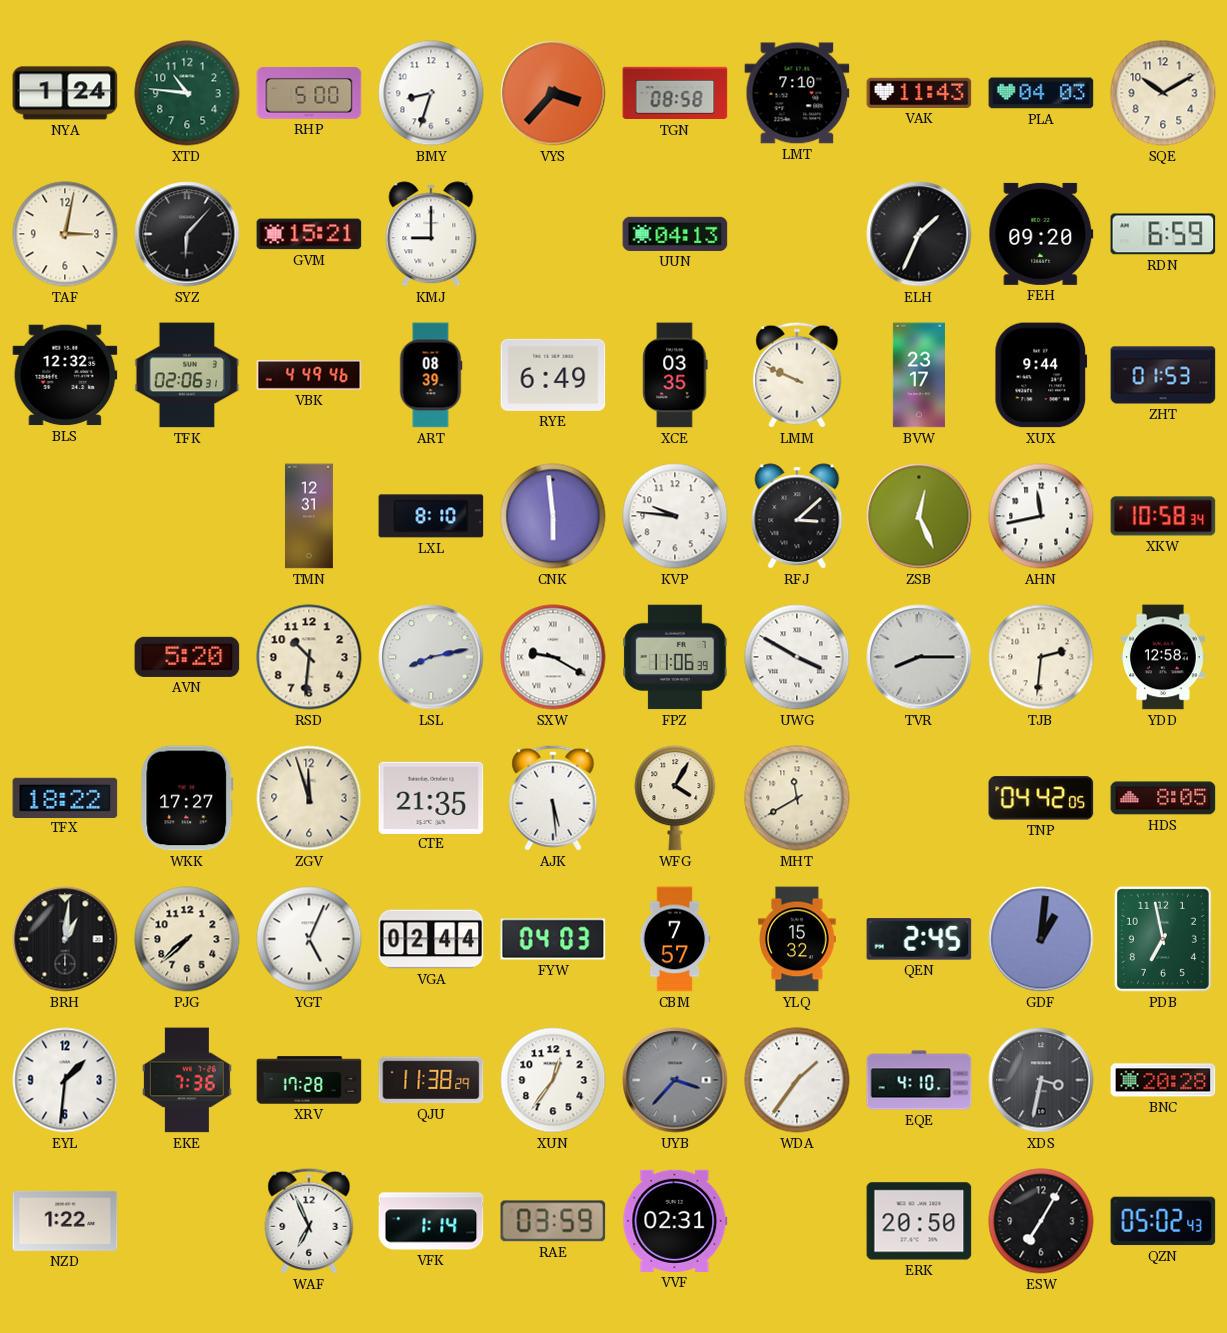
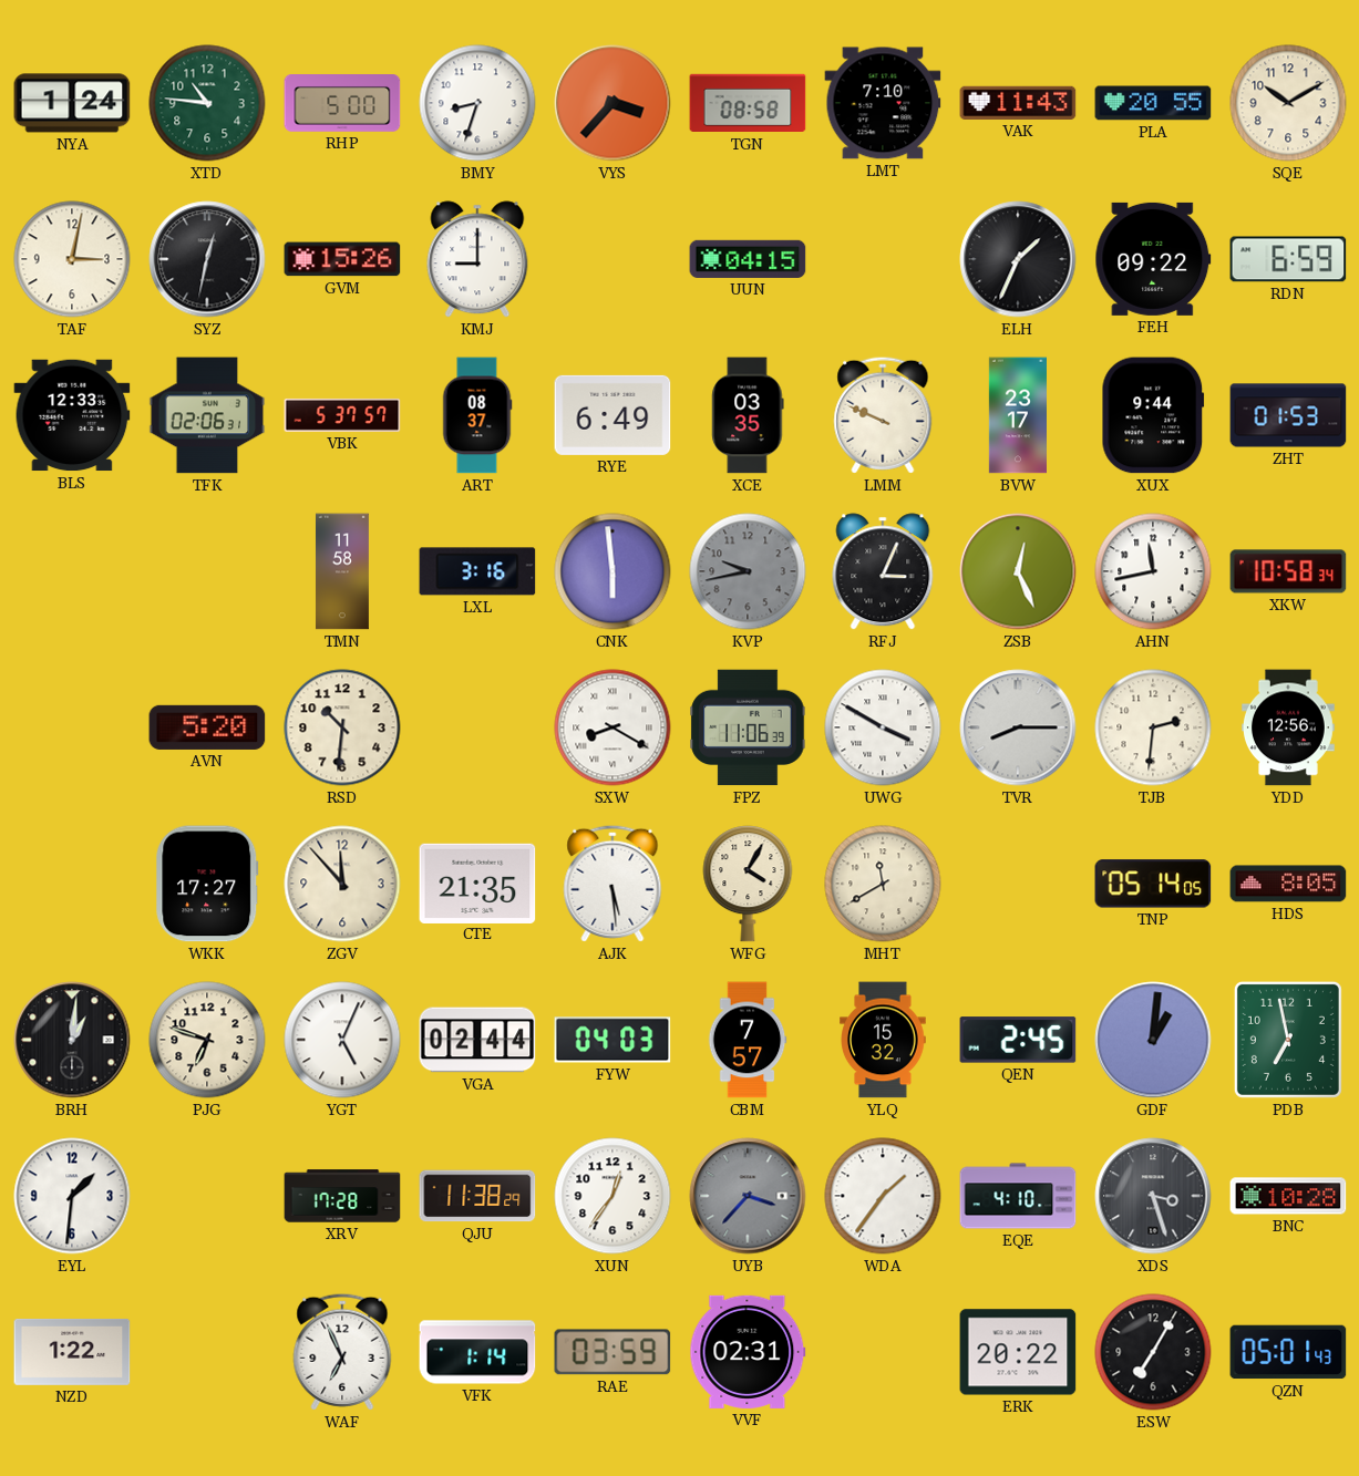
PLA: 04:03 -> 20:55 (1153, 103)
SYZ: 6:07 -> 12:32 (207, 259)
GVM: 15:21 -> 15:26 (342, 259)
UUN: 04:13 -> 04:15 (748, 259)
FEH: 09:20 -> 09:22 (1153, 259)
BLS: 12:32 -> 12:33 (72, 415)
VBK: 4:49 -> 5:37 (342, 415)
ART: 08:39 -> 08:37 (477, 415)
TMN: 12:31 -> 11:58 (342, 571)
LXL: 8:10 -> 3:16 (477, 571)
KVP: 9:46 -> 9:43 (748, 571)
KVP dial: white -> grey (748, 571)
RFJ: 3:08 -> 3:04 (883, 571)
LSL: 8:13 -> none (431, 657)
SXW: 9:20 -> 8:20 (612, 727)
YDD: 12:58 -> 12:56 (1289, 727)
TFX: 18:22 -> none (65, 797)
ZGV: 11:57 -> 11:53 (342, 884)
TNP: 04:42 -> 05:14 (1153, 884)
PJG: 7:38 -> 6:48 (207, 1040)
EKE: 7:36 -> none (187, 1080)
XDS: 3:32 -> 3:27 (1153, 1196)
BNC: 20:28 -> 10:28 (1288, 1196)
ERK: 20:50 -> 20:22 (1018, 1352)
QZN: 05:02 -> 05:01 (1288, 1352)
